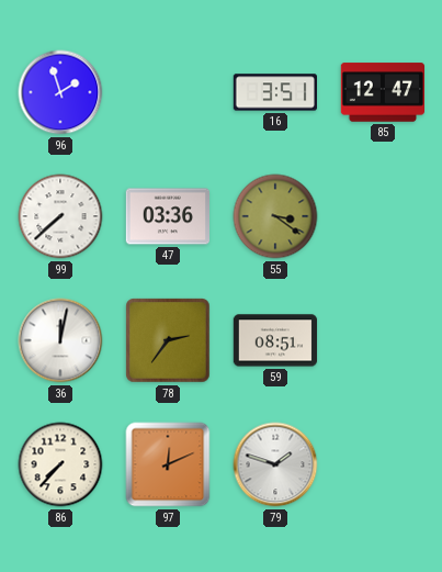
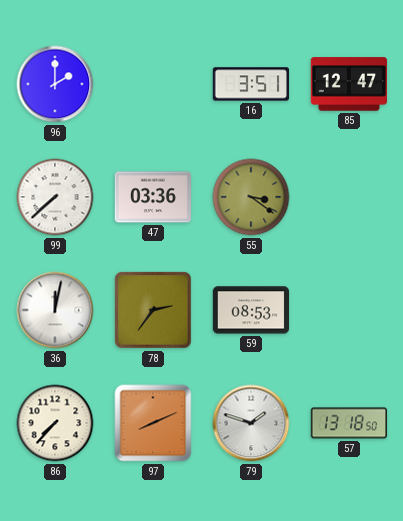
96: 1:57 -> 2:00 (55, 84)
59: 08:51 -> 08:53 (251, 310)
97: 12:11 -> 8:11 (153, 423)
57: none -> 13:18 (349, 423)
